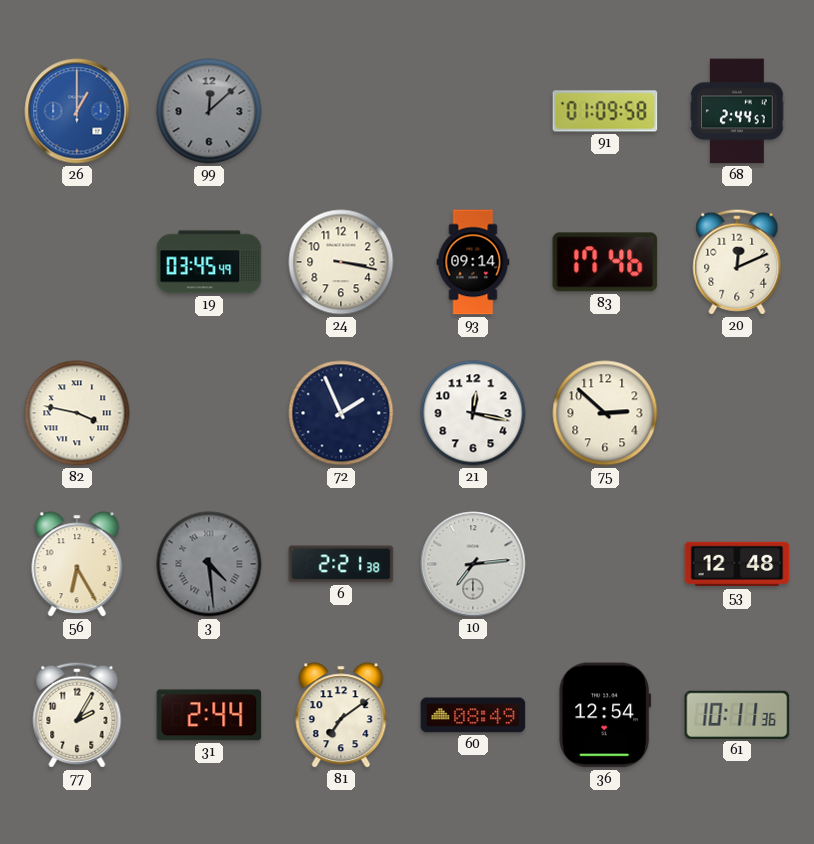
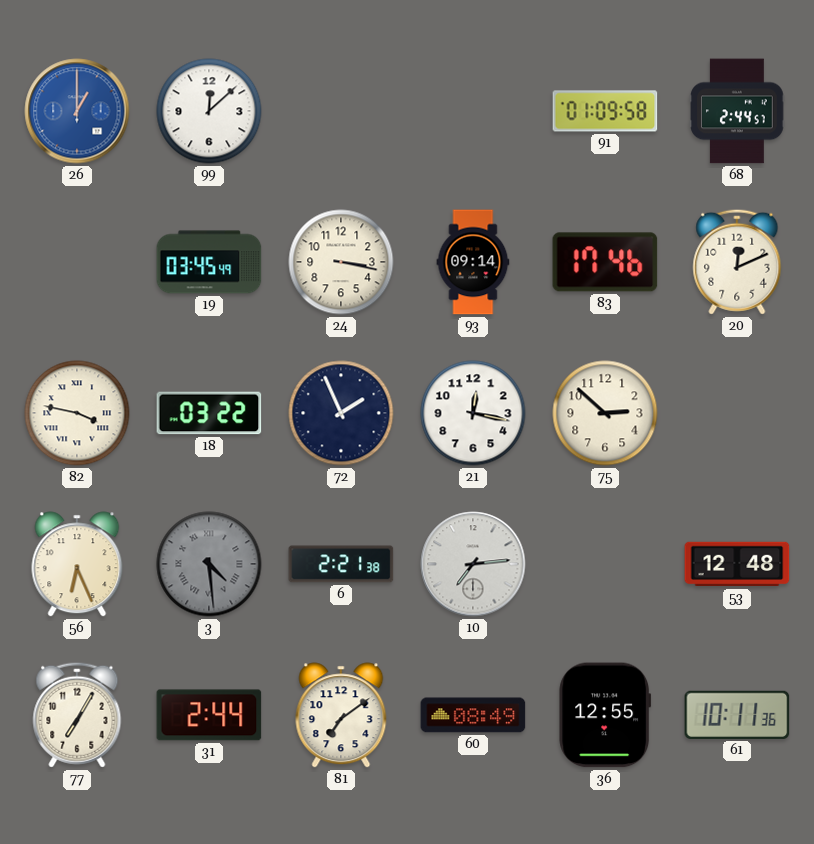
99 dial: grey -> white (209, 111)
18: none -> 03:22 (209, 413)
56: 6:25 -> 6:26 (77, 564)
77: 2:05 -> 7:05 (77, 715)
36: 12:54 -> 12:55 (605, 715)
